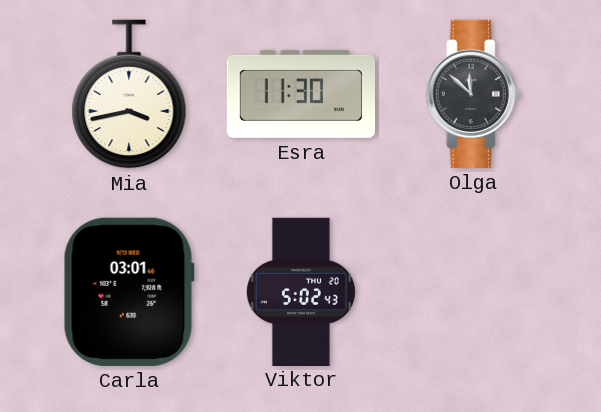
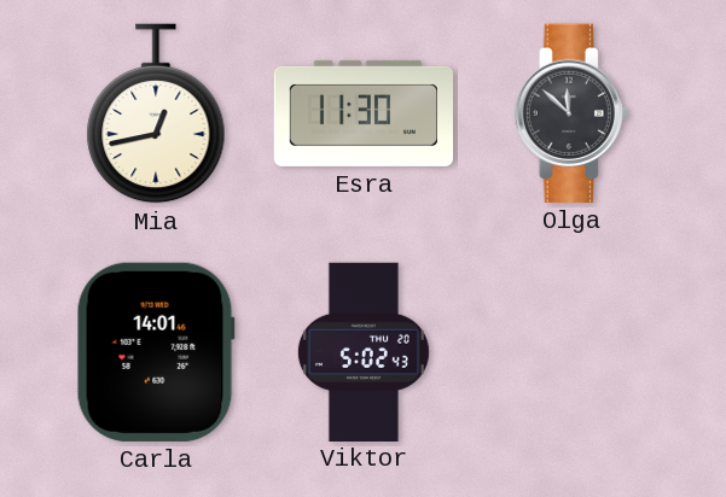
Mia: 3:43 -> 12:43 (156, 113)
Carla: 03:01 -> 14:01 (156, 352)
